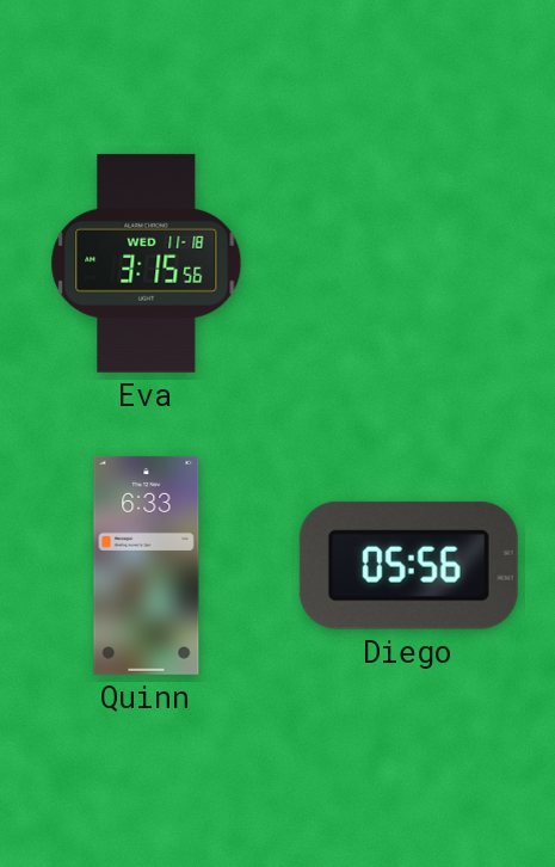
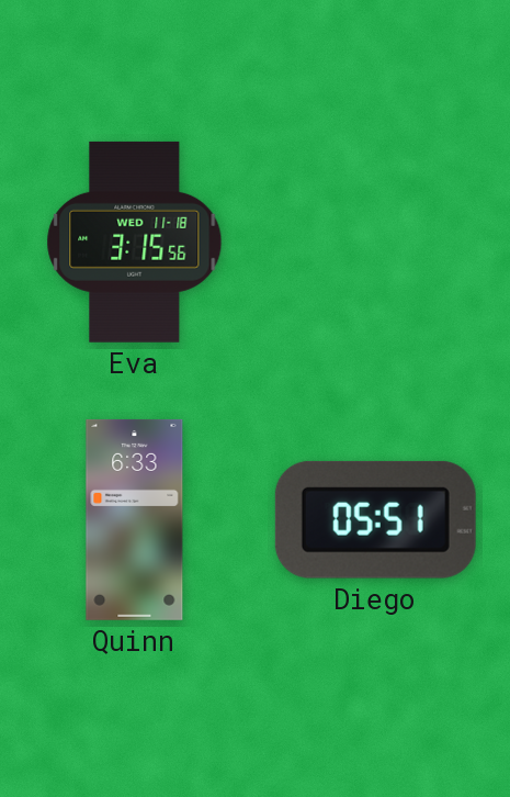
Diego: 05:56 -> 05:51 (375, 519)
